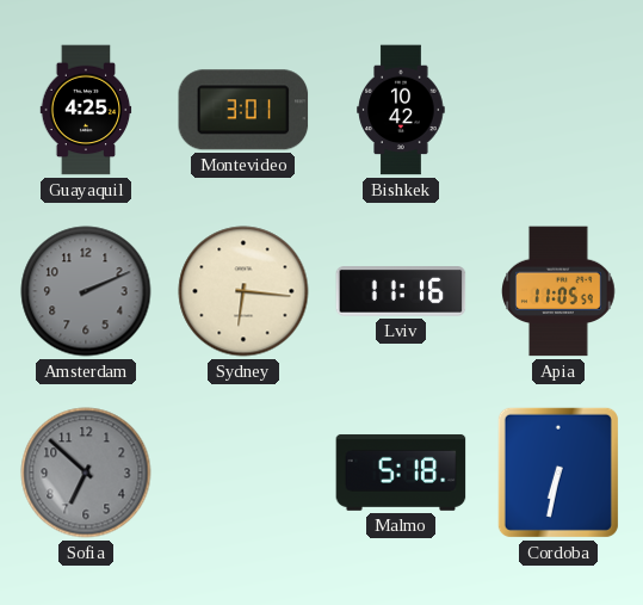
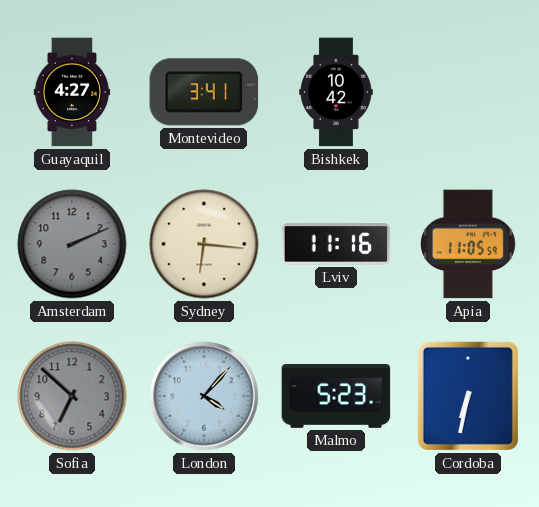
Guayaquil: 4:25 -> 4:27 (72, 92)
Montevideo: 3:01 -> 3:41 (204, 92)
London: none -> 4:07 (204, 396)
Malmo: 5:18 -> 5:23 (336, 396)
